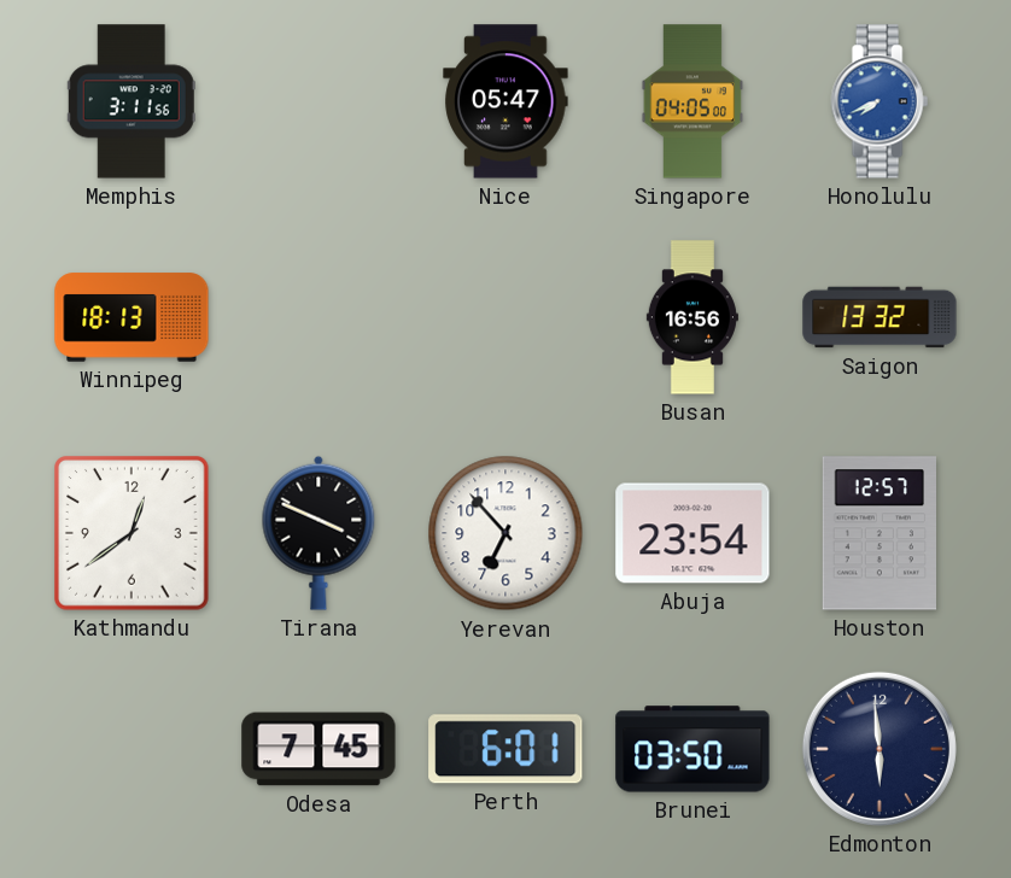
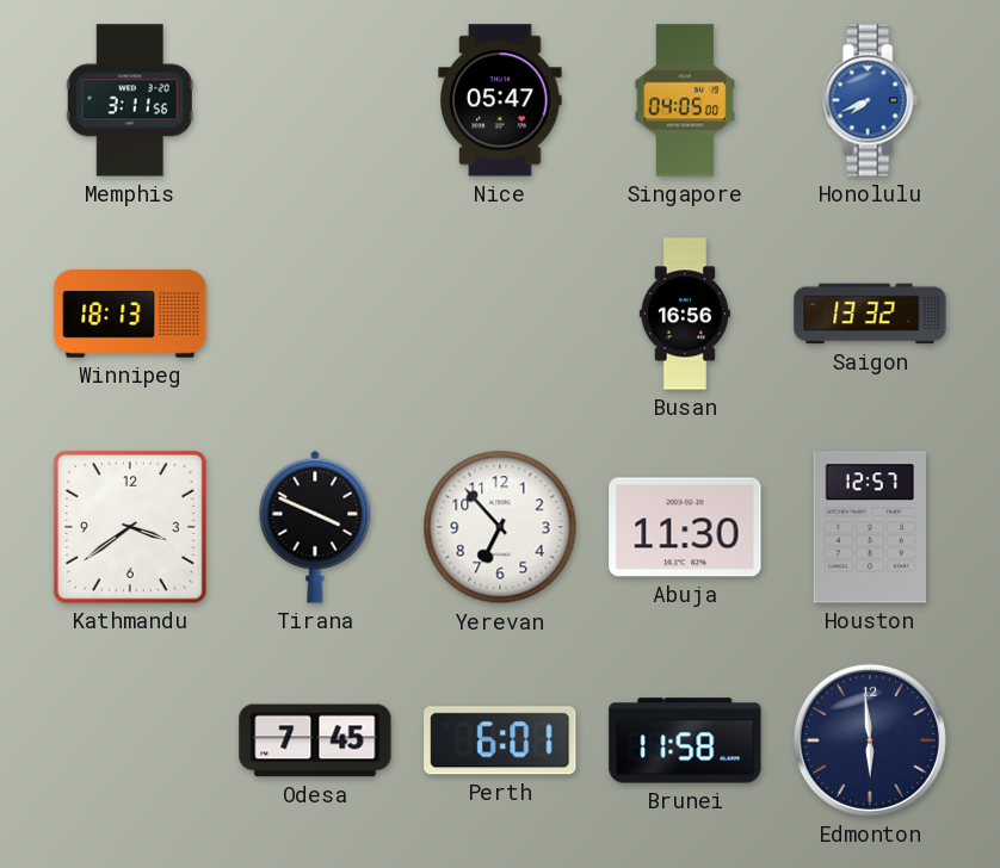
Kathmandu: 12:39 -> 3:39 (131, 528)
Abuja: 23:54 -> 11:30 (685, 527)
Brunei: 03:50 -> 11:58 (685, 740)
